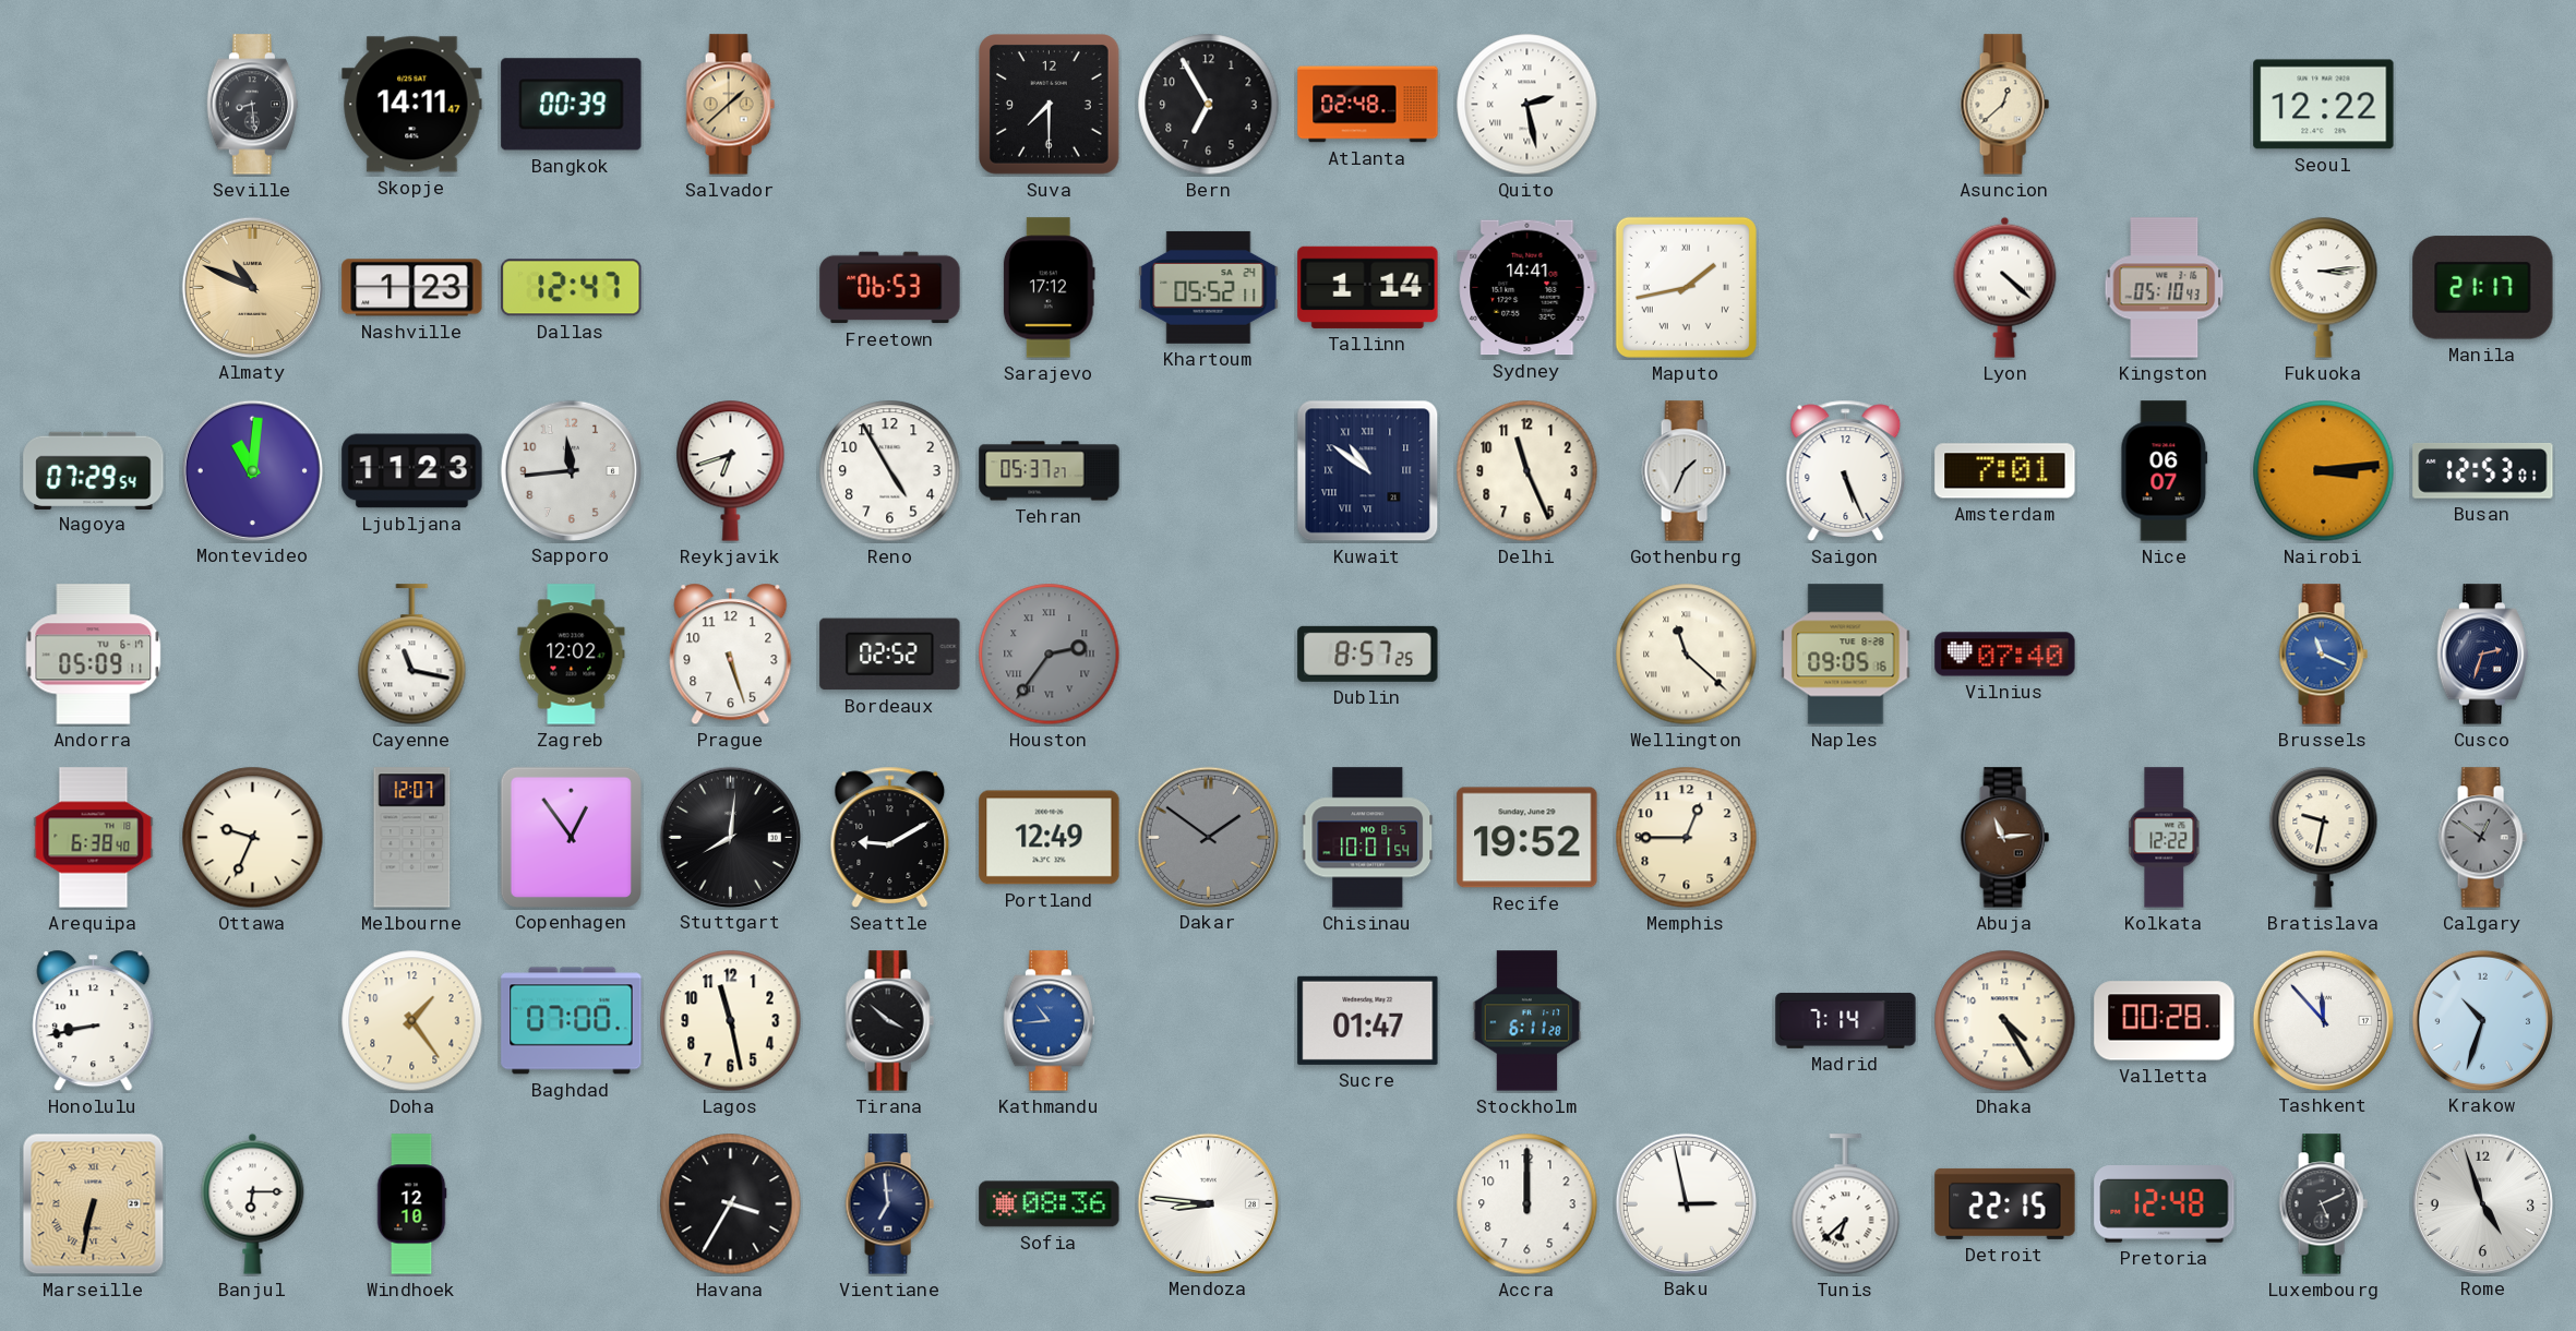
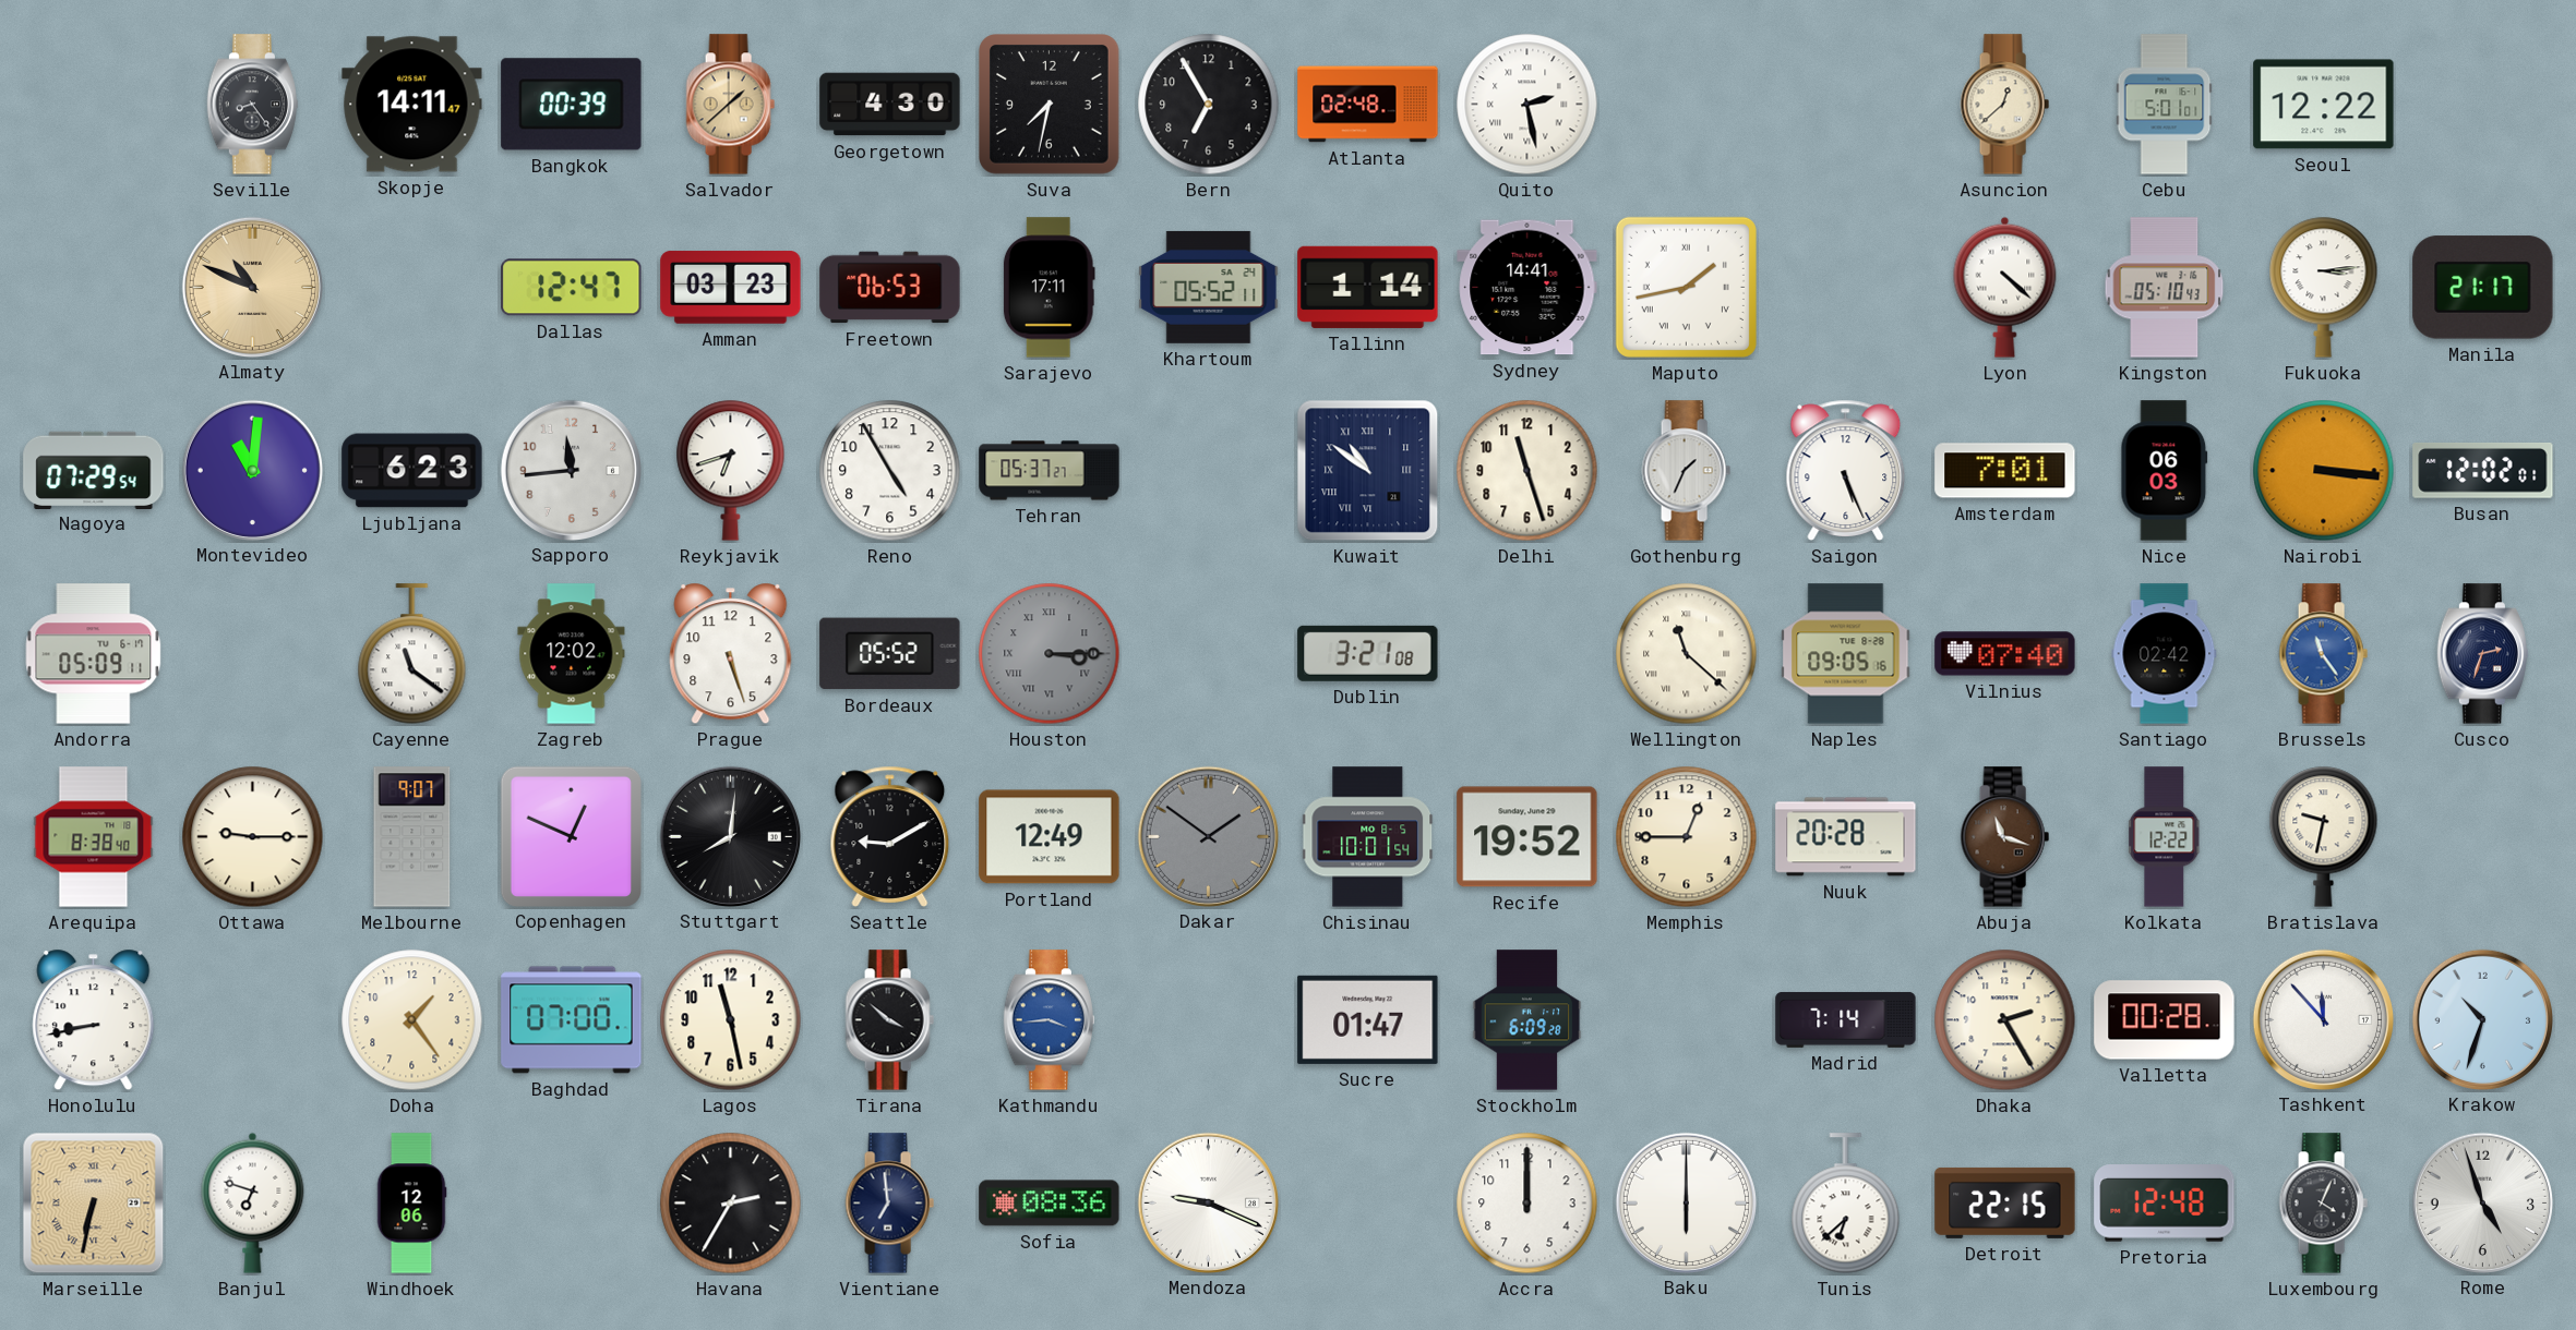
Seville: 8:29 -> 8:24 (252, 105)
Georgetown: none -> 4:30 (890, 105)
Suva: 7:30 -> 7:32 (1050, 105)
Cebu: none -> 5:01 (2165, 105)
Nashville: 1:23 -> none (412, 288)
Amman: none -> 03:23 (731, 288)
Sarajevo: 17:12 -> 17:11 (1049, 288)
Ljubljana: 11:23 -> 6:23 (412, 471)
Delhi: 11:26 -> 11:27 (1527, 471)
Nice: 06:07 -> 06:03 (2165, 471)
Nairobi: 3:14 -> 3:16 (2324, 471)
Busan: 12:53 -> 12:02 (2483, 471)
Cayenne: 11:17 -> 11:21 (412, 654)
Bordeaux: 02:52 -> 05:52 (890, 654)
Houston: 2:36 -> 3:15 (1050, 654)
Dublin: 8:57 -> 3:21 (1368, 653)
Santiago: none -> 02:42 (2165, 654)
Brussels: 11:19 -> 11:24 (2323, 654)
Arequipa: 6:38 -> 8:38 (94, 837)
Ottawa: 9:34 -> 9:15 (253, 837)
Melbourne: 12:07 -> 9:07 (412, 837)
Copenhagen: 12:54 -> 12:49 (571, 836)
Nuuk: none -> 20:28 (1846, 837)
Abuja: 11:14 -> 11:18 (2004, 837)
Calgary: 12:51 -> none (2482, 838)
Kathmandu: 10:44 -> 3:44 (1049, 1020)
Stockholm: 6:11 -> 6:09 (1527, 1020)
Dhaka: 4:25 -> 2:25 (2005, 1020)
Banjul: 6:15 -> 6:48 (253, 1202)
Windhoek: 12:10 -> 12:06 (411, 1204)
Havana: 3:35 -> 2:35 (731, 1204)
Mendoza: 8:46 -> 9:19 (1208, 1202)
Baku: 2:58 -> 6:00 (1686, 1202)
Luxembourg: 5:11 -> 4:04 (2323, 1204)
